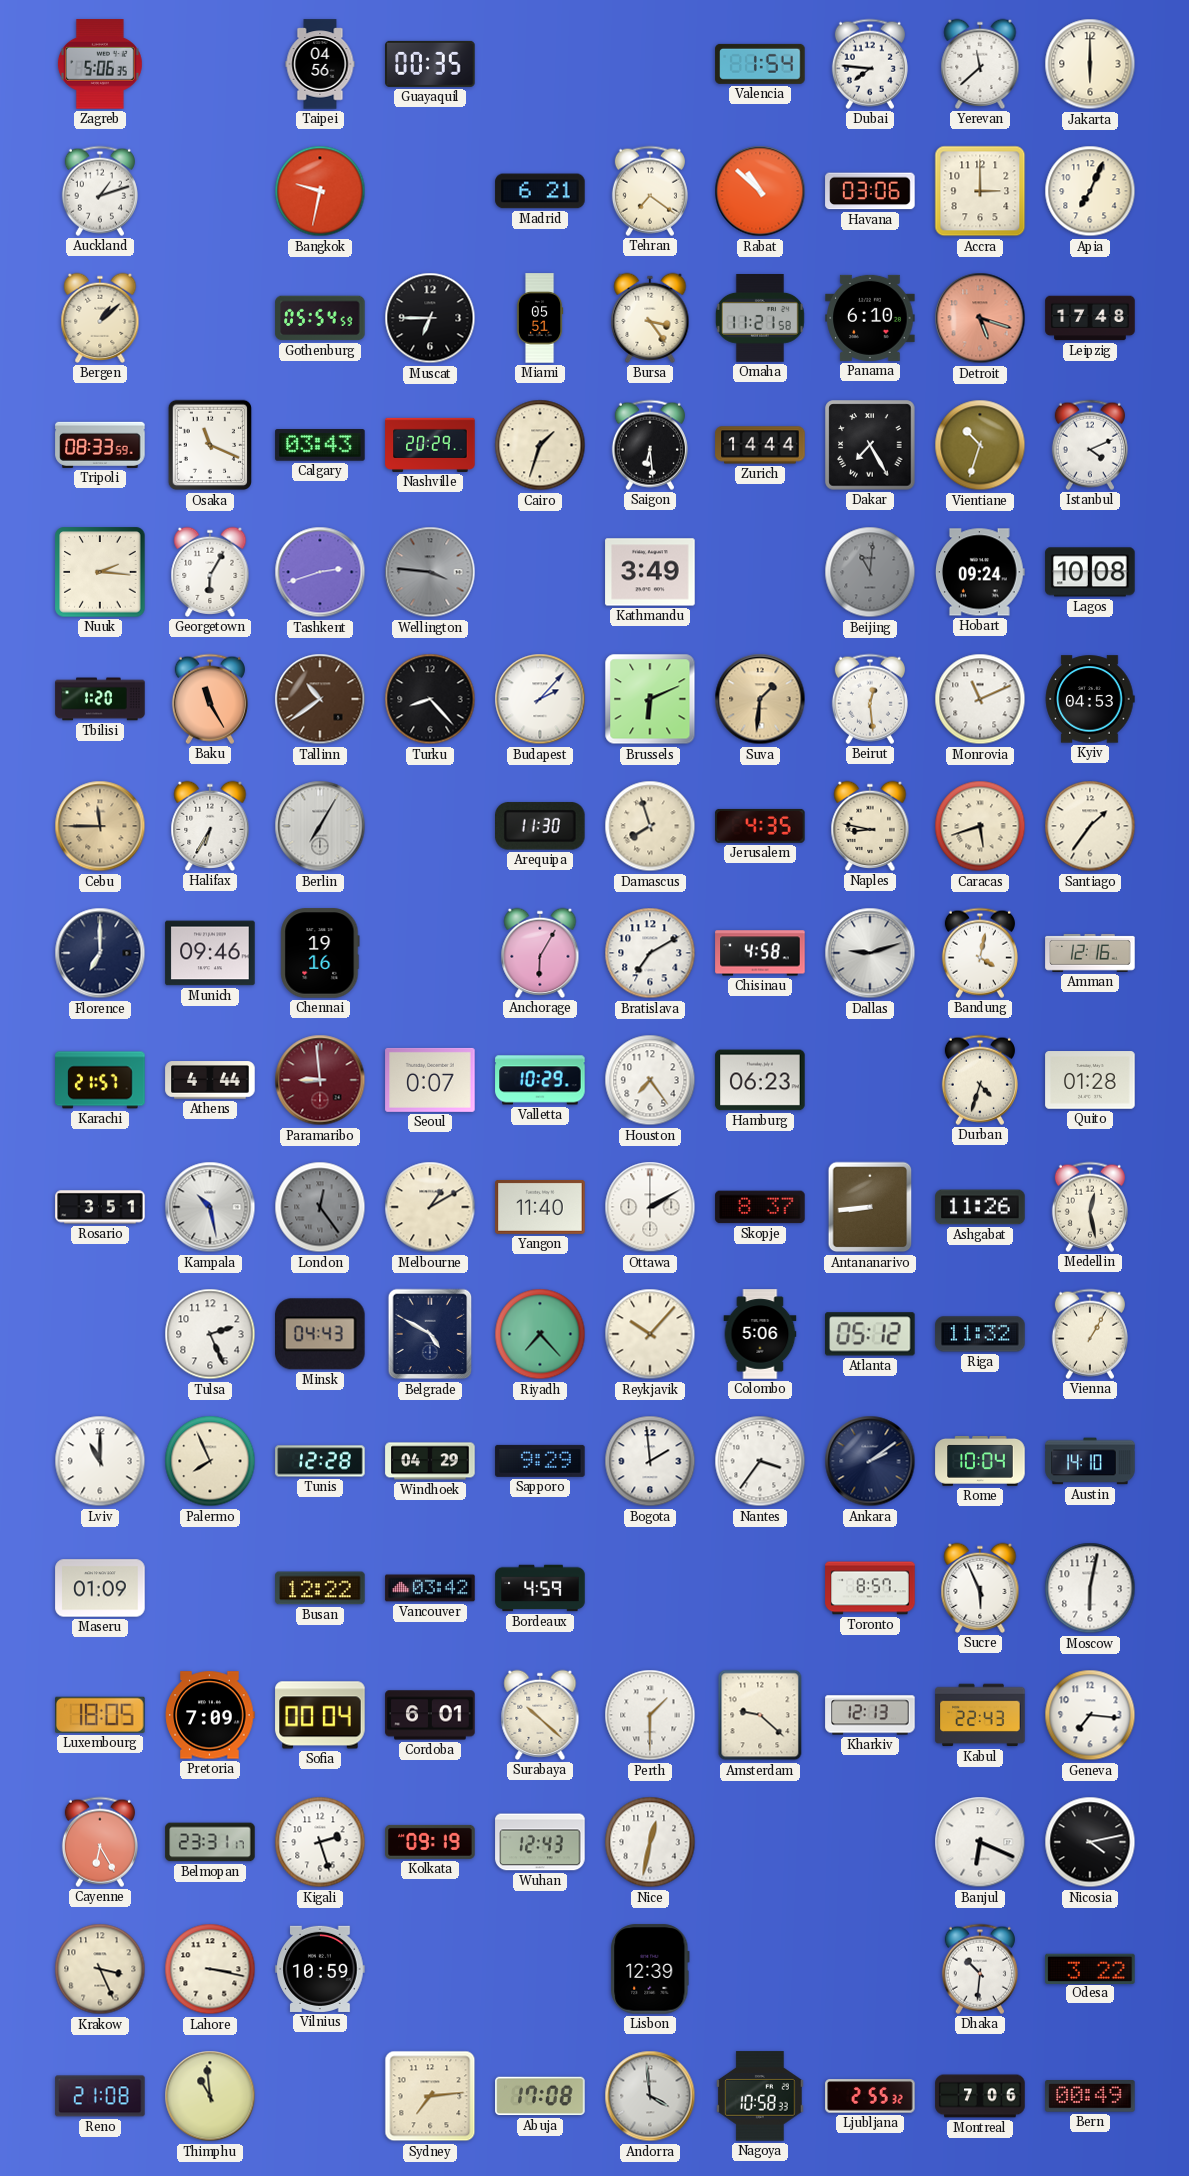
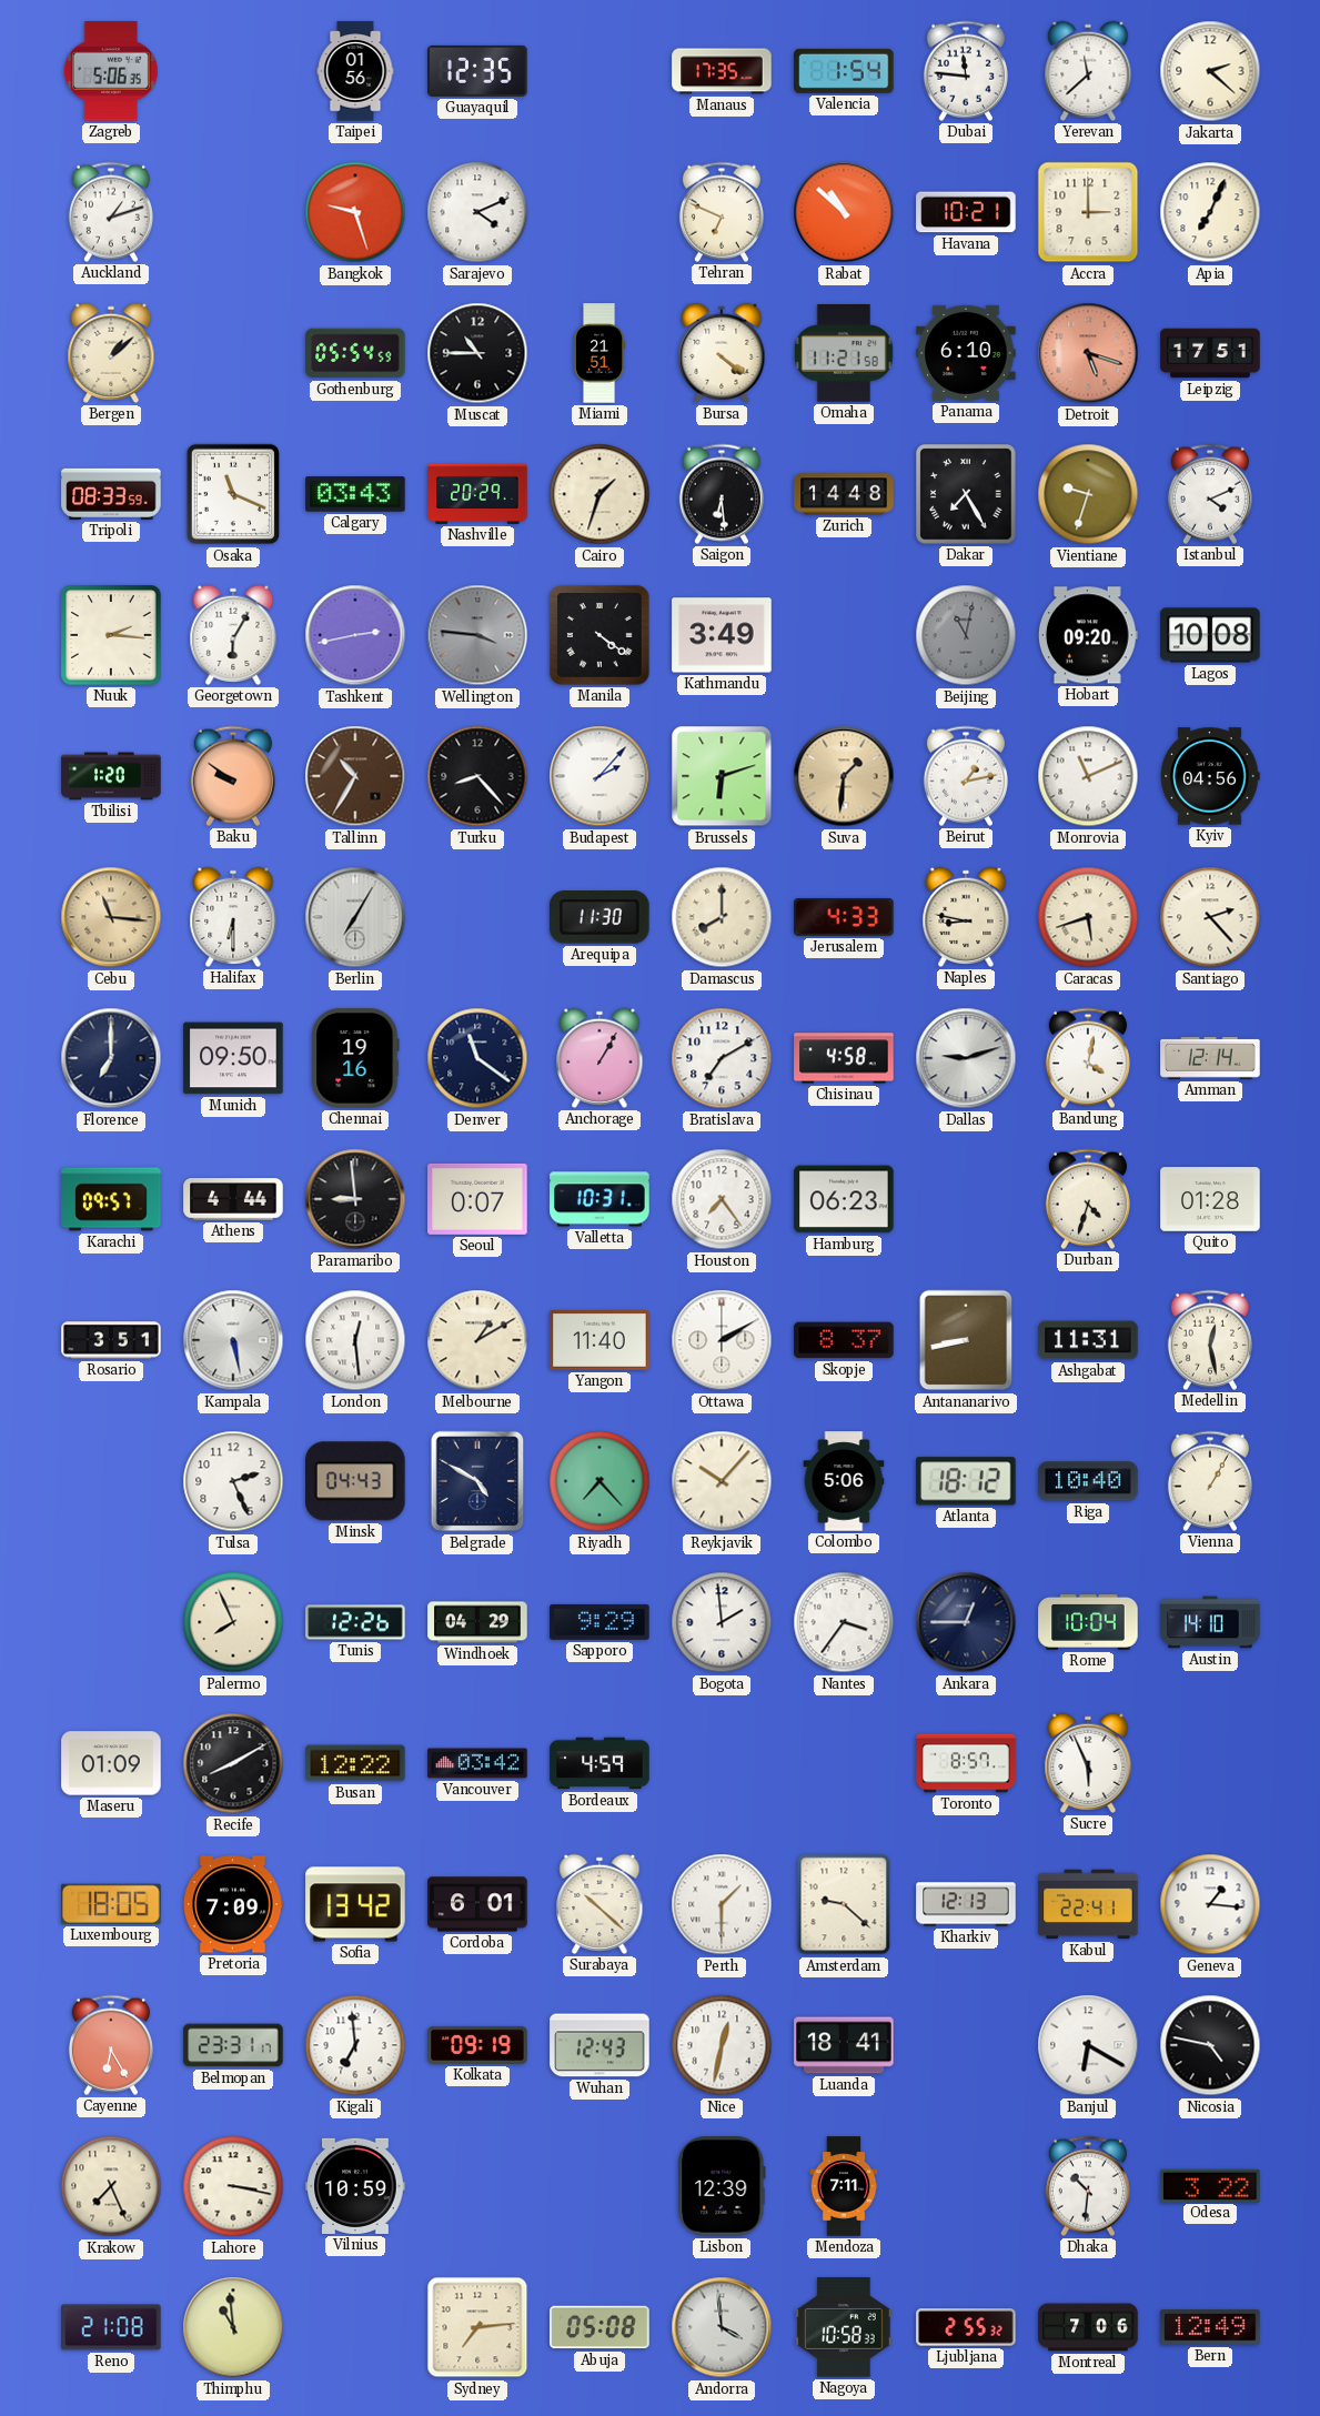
Taipei: 04:56 -> 01:56 (355, 71)
Guayaquil: 00:35 -> 12:35 (477, 71)
Manaus: none -> 17:35 (722, 71)
Dubai: 7:46 -> 11:46 (966, 71)
Jakarta: 6:00 -> 2:22 (1210, 71)
Bangkok: 9:32 -> 9:27 (355, 212)
Sarajevo: none -> 4:11 (477, 212)
Madrid: 6:21 -> none (540, 191)
Tehran: 7:21 -> 6:49 (722, 212)
Havana: 03:06 -> 10:21 (966, 212)
Muscat: 6:45 -> 10:45 (477, 353)
Miami: 05:51 -> 21:51 (599, 353)
Bursa: 3:24 -> 4:21 (722, 353)
Leipzig: 17:48 -> 17:51 (1210, 353)
Zurich: 14:44 -> 14:48 (844, 494)
Vientiane: 10:33 -> 9:33 (1088, 494)
Tashkent: 2:42 -> 2:43 (355, 635)
Manila: none -> 4:21 (601, 636)
Beijing: 11:01 -> 11:02 (966, 635)
Hobart: 09:24 -> 09:20 (1088, 635)
Baku: 11:25 -> 9:51 (233, 776)
Tallinn: 10:39 -> 10:35 (355, 776)
Brussels: 6:11 -> 6:12 (722, 776)
Beirut: 12:29 -> 1:13 (966, 776)
Kyiv: 04:53 -> 04:56 (1210, 776)
Cebu: 11:45 -> 11:16 (111, 917)
Halifax: 6:35 -> 6:30 (233, 917)
Damascus: 7:57 -> 8:00 (722, 917)
Jerusalem: 4:35 -> 4:33 (844, 917)
Santiago: 1:36 -> 2:23 (1210, 917)
Munich: 09:46 -> 09:50 (233, 1058)
Denver: none -> 11:21 (477, 1058)
Anchorage: 6:05 -> 1:05 (599, 1058)
Amman: 12:16 -> 12:14 (1210, 1058)
Karachi: 21:57 -> 09:57 (111, 1199)
Paramaribo dial: burgundy -> black (355, 1199)
Valletta: 10:29 -> 10:31 (599, 1199)
Kampala: 10:28 -> 5:28 (233, 1340)
London: 12:24 -> 12:29 (355, 1340)
London dial: grey -> white (355, 1340)
Antananarivo: 8:44 -> 8:43 (966, 1340)
Ashgabat: 11:26 -> 11:31 (1088, 1340)
Atlanta: 05:12 -> 18:12 (966, 1481)
Riga: 11:32 -> 10:40 (1088, 1481)
Lviv: 11:00 -> none (100, 1461)
Tunis: 12:28 -> 12:26 (355, 1622)
Ankara: 2:09 -> 12:45 (966, 1622)
Recife: none -> 8:10 (233, 1763)
Moscow: 6:02 -> none (1090, 1588)
Sofia: 00:04 -> 13:42 (355, 1904)
Kabul: 22:43 -> 22:41 (1088, 1904)
Geneva: 7:16 -> 1:16 (1210, 1904)
Kigali: 2:27 -> 6:59 (355, 2045)
Luanda: none -> 18:41 (844, 2045)
Banjul: 6:19 -> 6:20 (1088, 2045)
Nicosia: 4:13 -> 4:47 (1210, 2045)
Krakow: 3:26 -> 7:26 (111, 2186)
Mendoza: none -> 7:11 (844, 2186)
Abuja: 17:08 -> 05:08 (599, 2327)
Bern: 00:49 -> 12:49 (1210, 2328)
